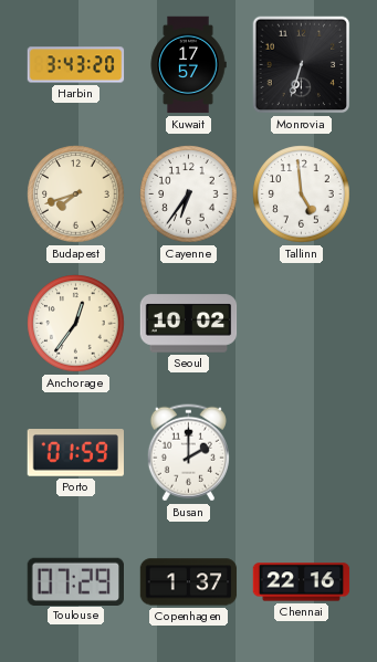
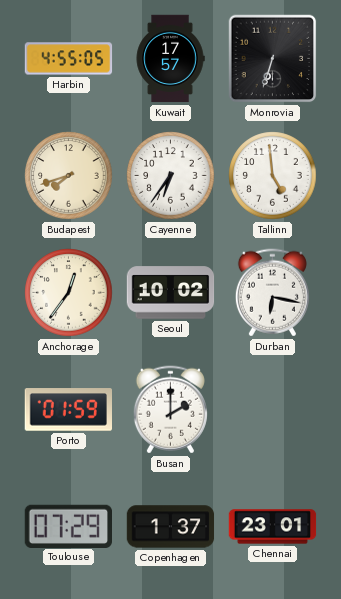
Harbin: 3:43 -> 4:55 (69, 59)
Durban: none -> 6:17 (272, 293)
Chennai: 22:16 -> 23:01 (273, 527)
